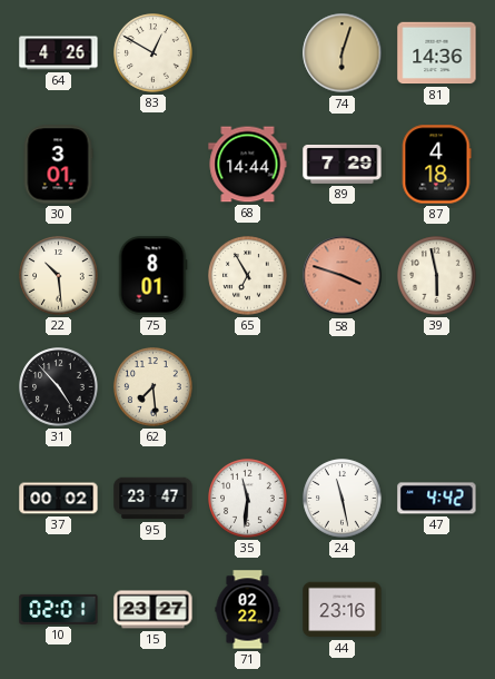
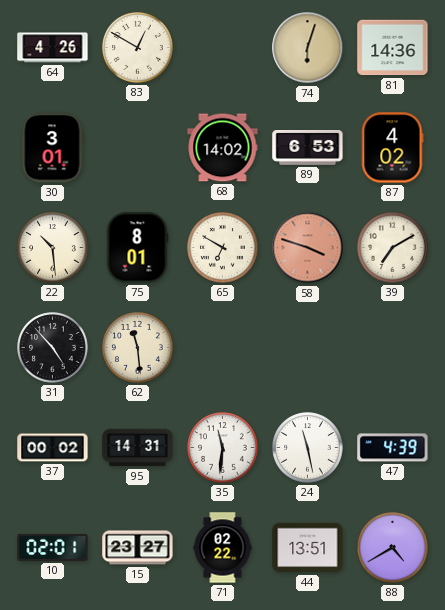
68: 14:44 -> 14:02 (223, 148)
89: 7:29 -> 6:53 (308, 148)
87: 4:18 -> 4:02 (392, 148)
65: 6:55 -> 6:50 (223, 248)
39: 5:58 -> 7:10 (393, 248)
62: 7:29 -> 11:29 (138, 348)
95: 23:47 -> 14:31 (138, 448)
47: 4:42 -> 4:39 (393, 448)
44: 23:16 -> 13:51 (308, 548)
88: none -> 4:40 (393, 548)
